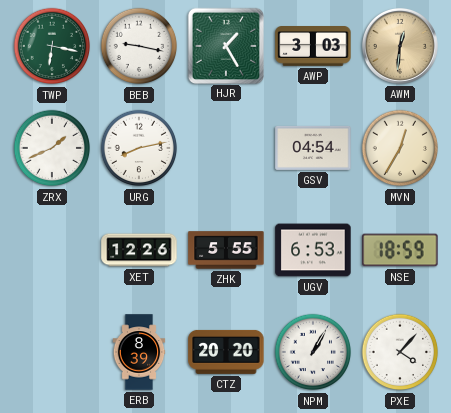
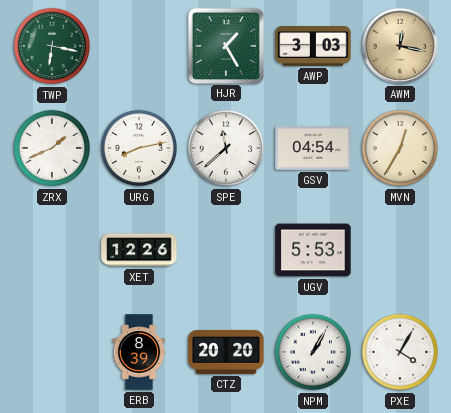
BEB: 9:17 -> none (139, 46)
AWM: 12:31 -> 12:17 (400, 46)
SPE: none -> 11:38 (226, 148)
ZHK: 5:55 -> none (226, 250)
UGV: 6:53 -> 5:53 (313, 250)
NSE: 18:59 -> none (400, 250)
PXE: 4:07 -> 4:05 (400, 352)
